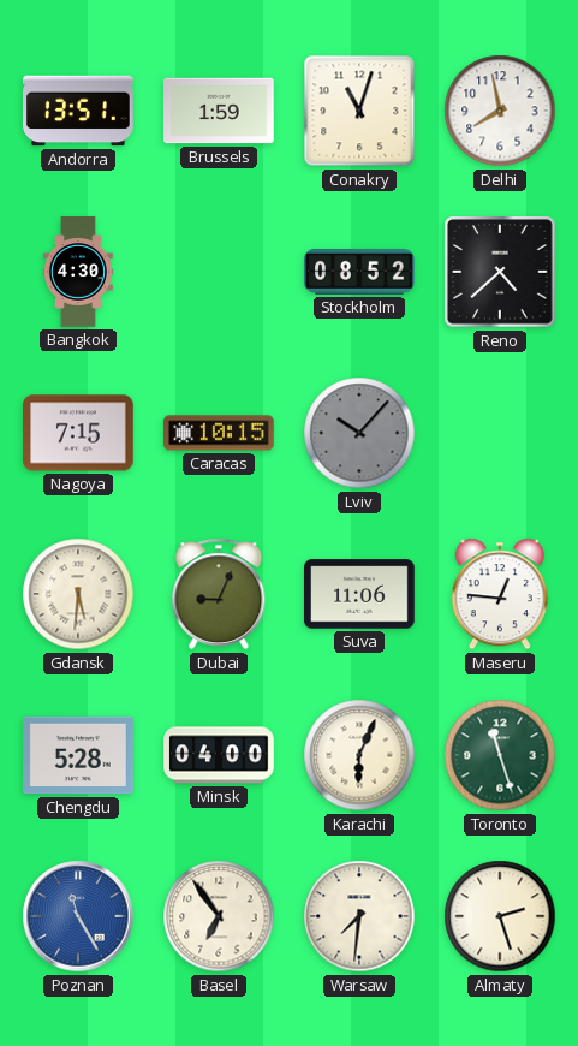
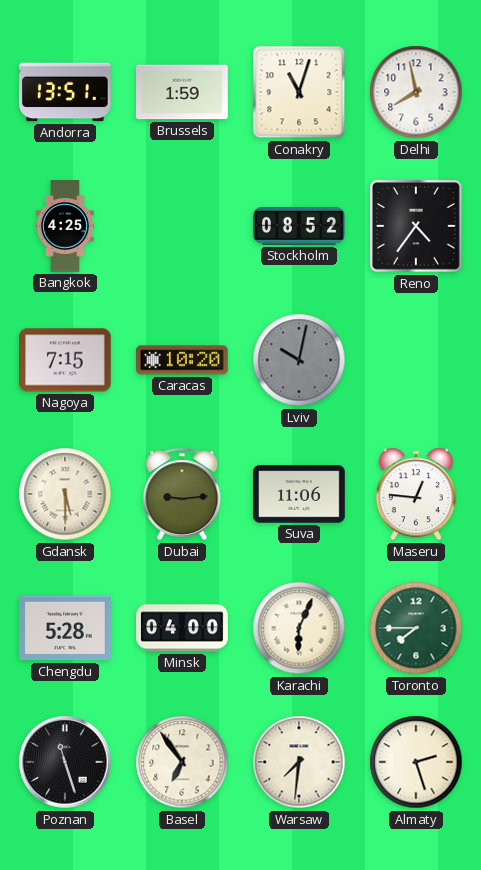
Bangkok: 4:30 -> 4:25 (65, 226)
Reno: 4:38 -> 4:36 (417, 227)
Caracas: 10:15 -> 10:20 (182, 360)
Lviv: 10:07 -> 10:02 (299, 360)
Gdansk: 5:31 -> 5:30 (65, 494)
Dubai: 9:04 -> 9:14 (182, 494)
Toronto: 11:27 -> 7:45 (416, 628)
Poznan: 11:25 -> 11:27 (65, 762)
Poznan dial: blue -> black (65, 762)
